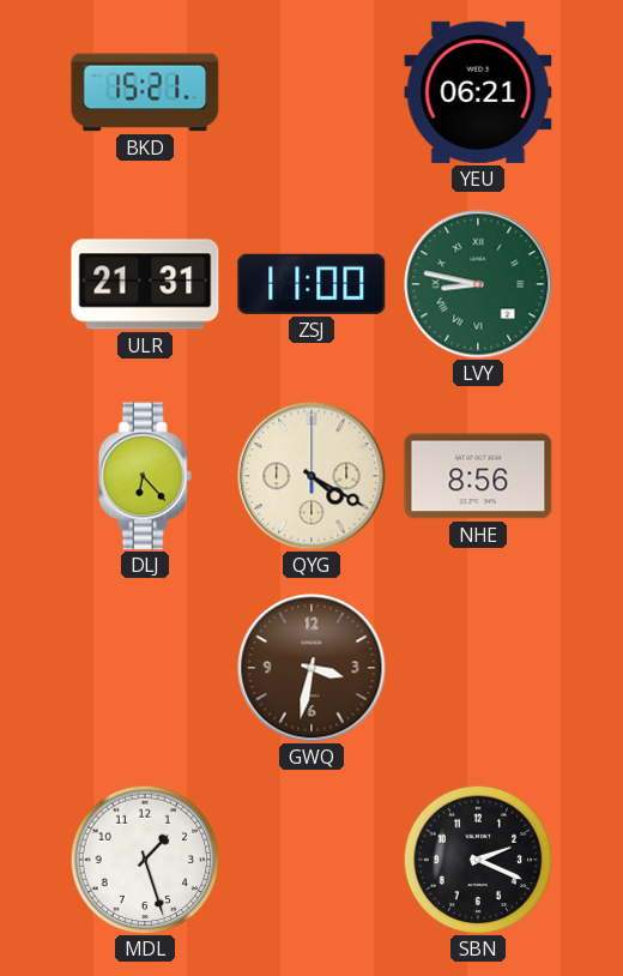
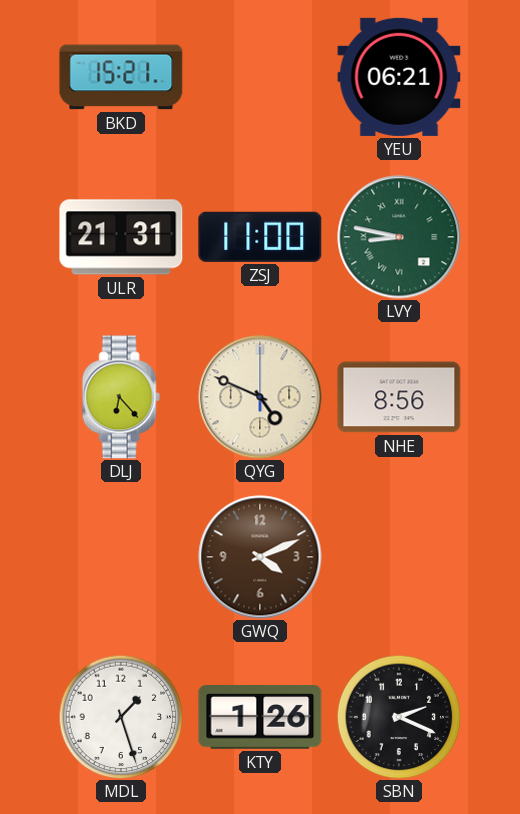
QYG: 4:20 -> 4:49 (260, 397)
GWQ: 3:32 -> 4:11 (260, 557)
KTY: none -> 1:26 (260, 718)
